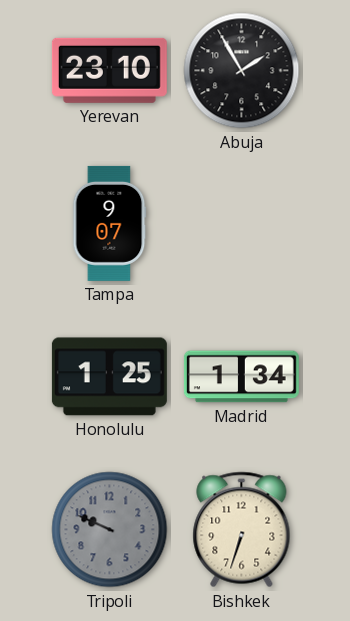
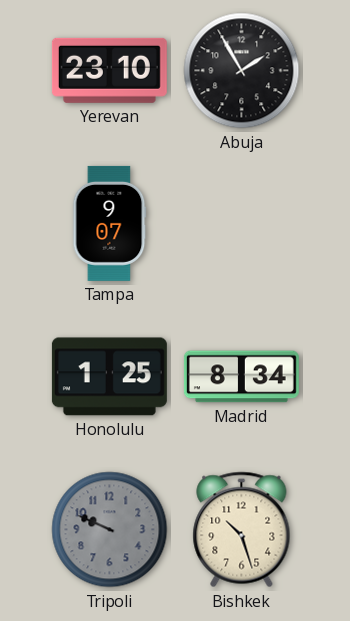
Madrid: 1:34 -> 8:34 (241, 377)
Bishkek: 6:33 -> 10:27 (242, 530)
